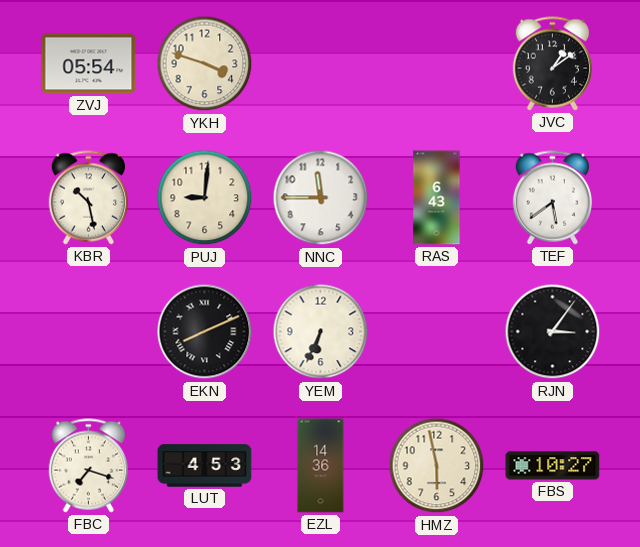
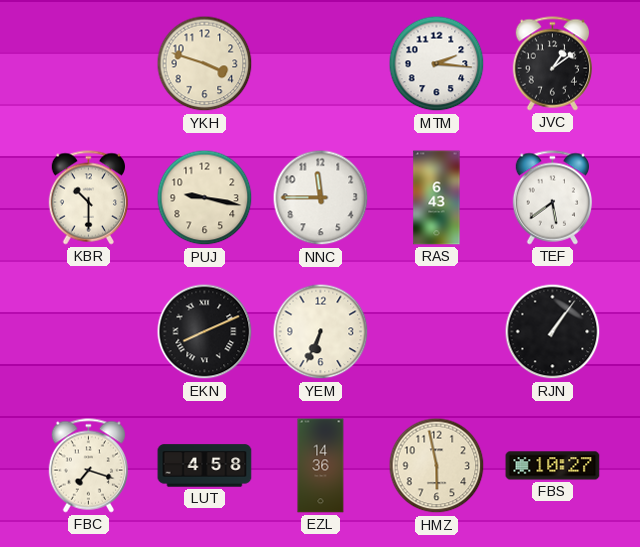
ZVJ: 05:54 -> none (89, 64)
MTM: none -> 2:16 (437, 64)
KBR: 10:28 -> 10:30 (88, 198)
PUJ: 9:01 -> 9:17 (205, 198)
RJN: 3:06 -> 1:06 (553, 332)
LUT: 4:53 -> 4:58 (205, 466)
